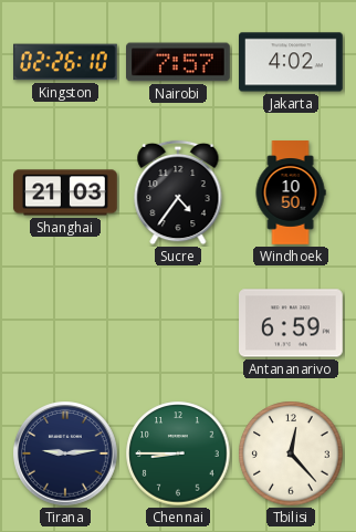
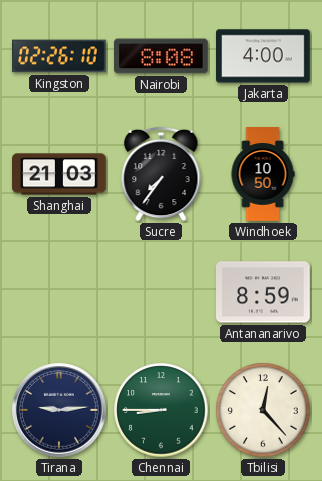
Nairobi: 7:57 -> 8:08 (162, 56)
Jakarta: 4:02 -> 4:00 (263, 56)
Sucre: 4:36 -> 7:36 (161, 174)
Antananarivo: 6:59 -> 8:59 (264, 292)
